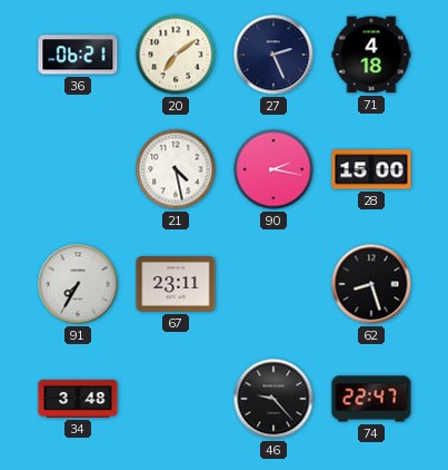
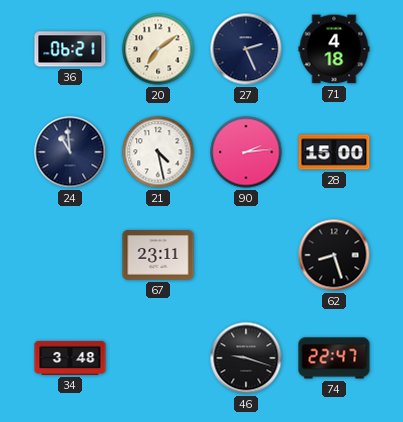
24: none -> 10:59 (70, 152)
90: 2:17 -> 2:14 (246, 152)
91: 7:35 -> none (78, 284)
46: 9:23 -> 9:18 (246, 358)
